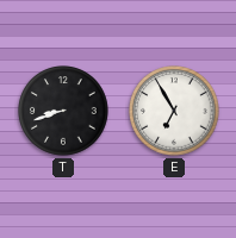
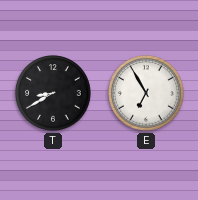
T: 8:42 -> 8:40 (53, 93)
